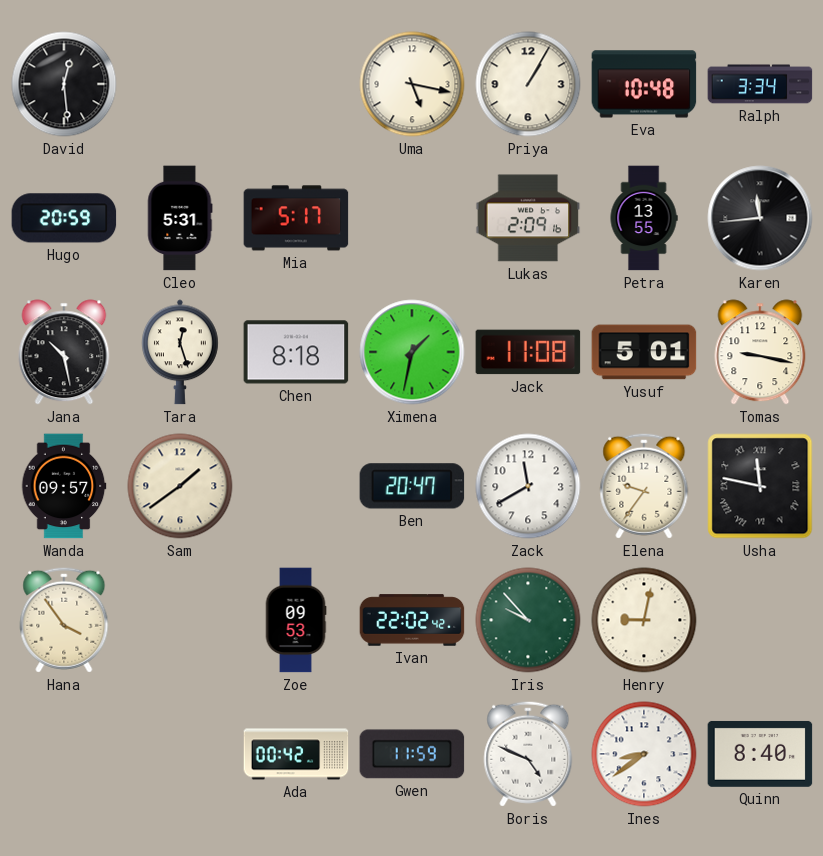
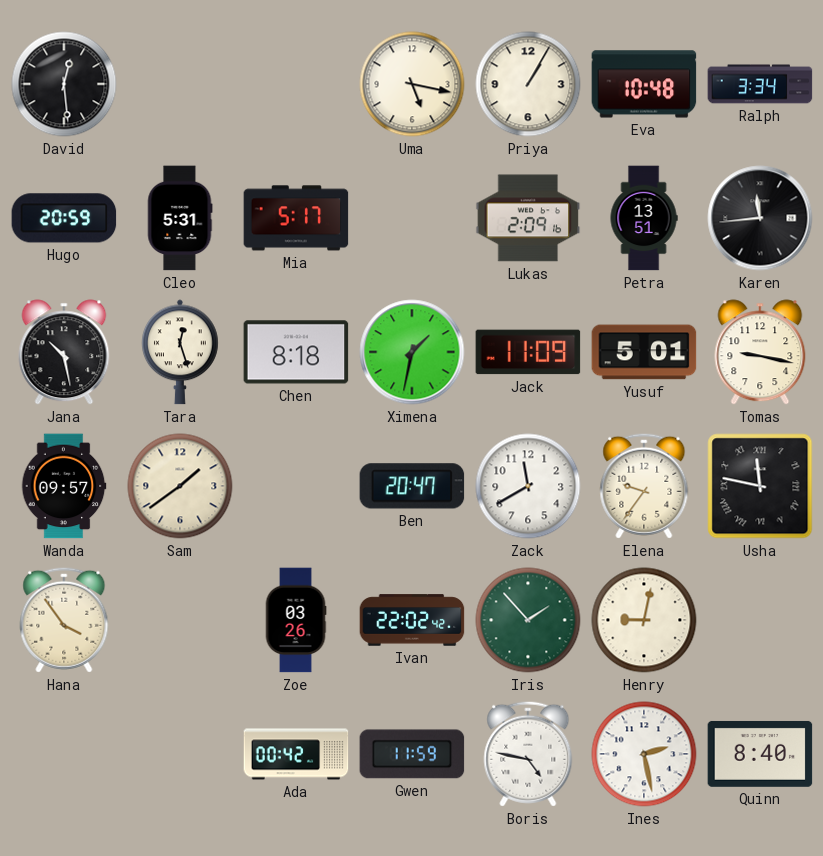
Petra: 13:55 -> 13:51 (644, 218)
Jack: 11:08 -> 11:09 (528, 352)
Zoe: 09:53 -> 03:26 (296, 620)
Iris: 9:53 -> 1:53 (528, 620)
Boris: 4:49 -> 4:47 (528, 754)
Ines: 8:39 -> 2:28 (644, 754)
